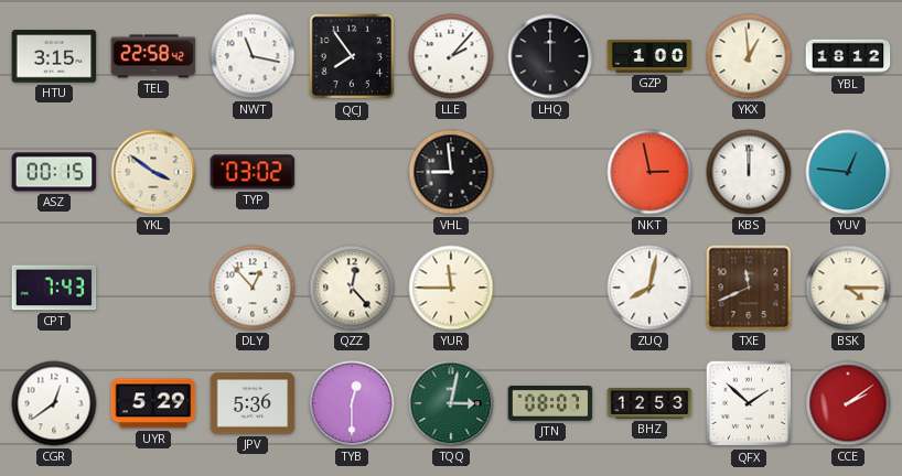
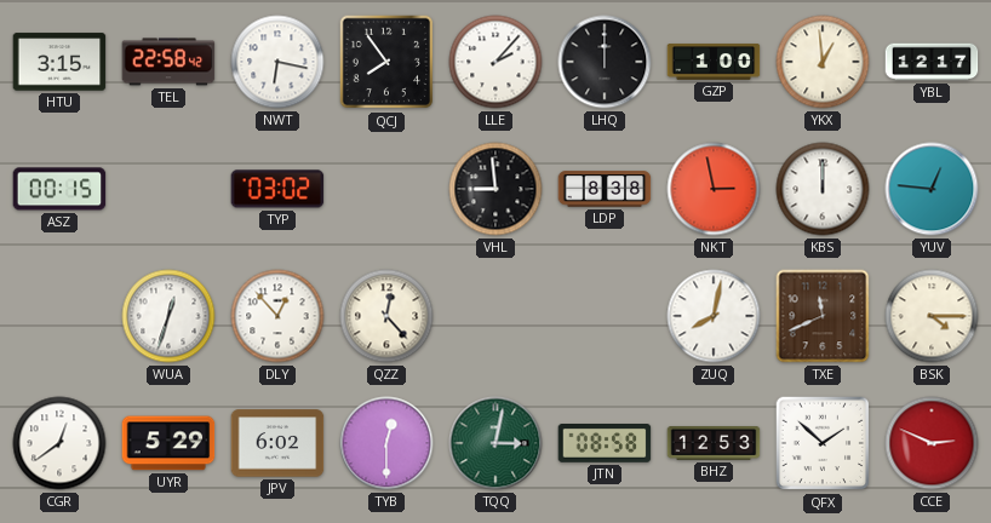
NWT: 11:17 -> 6:17 (277, 62)
YBL: 18:12 -> 12:17 (932, 62)
YKL: 3:51 -> none (153, 172)
LDP: none -> 8:38 (605, 189)
CPT: 7:43 -> none (54, 288)
WUA: none -> 12:33 (168, 316)
YUR: 11:45 -> none (451, 288)
JPV: 5:36 -> 6:02 (277, 443)
JTN: 08:07 -> 08:58 (605, 444)
CCE: 2:09 -> 2:49 (932, 443)
